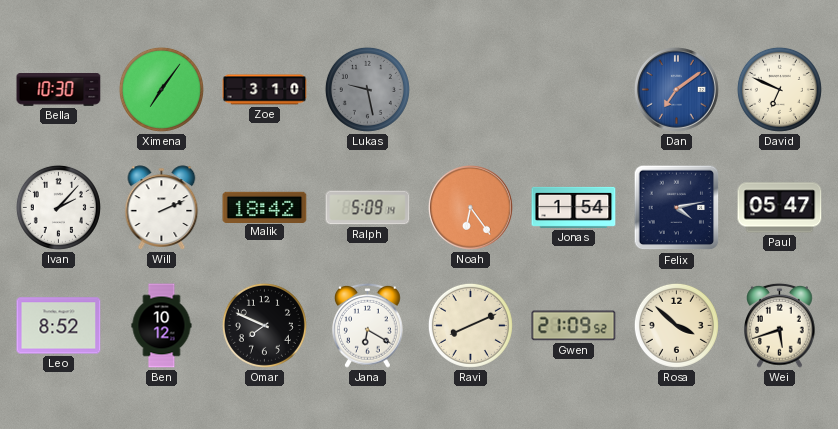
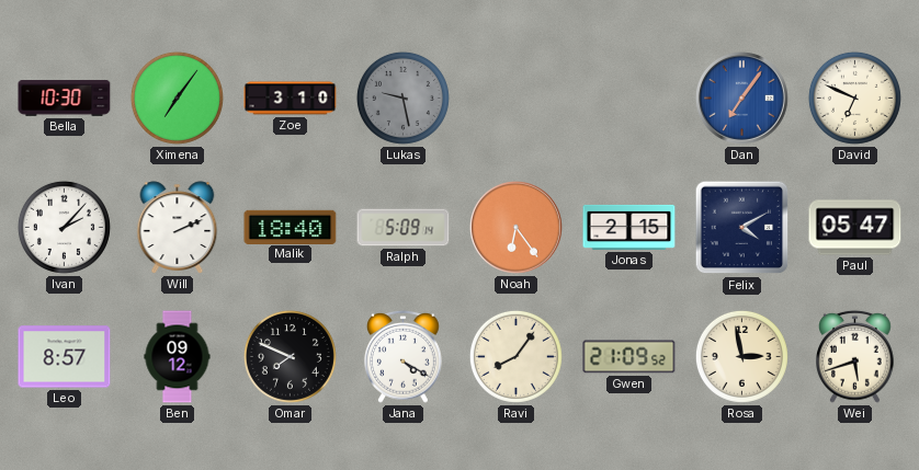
Dan: 7:09 -> 7:06 (741, 98)
Malik: 18:42 -> 18:40 (291, 227)
Jonas: 1:54 -> 2:15 (629, 227)
Felix: 4:13 -> 4:10 (742, 228)
Leo: 8:52 -> 8:57 (65, 357)
Ben: 10:12 -> 09:12 (178, 357)
Jana: 6:20 -> 4:20 (404, 356)
Ravi: 8:11 -> 8:06 (515, 356)
Rosa: 3:52 -> 2:58 (741, 356)
